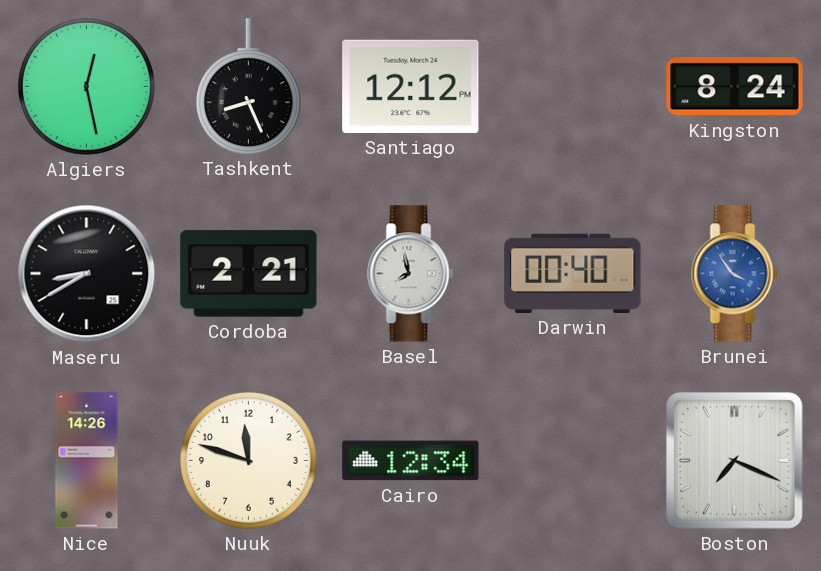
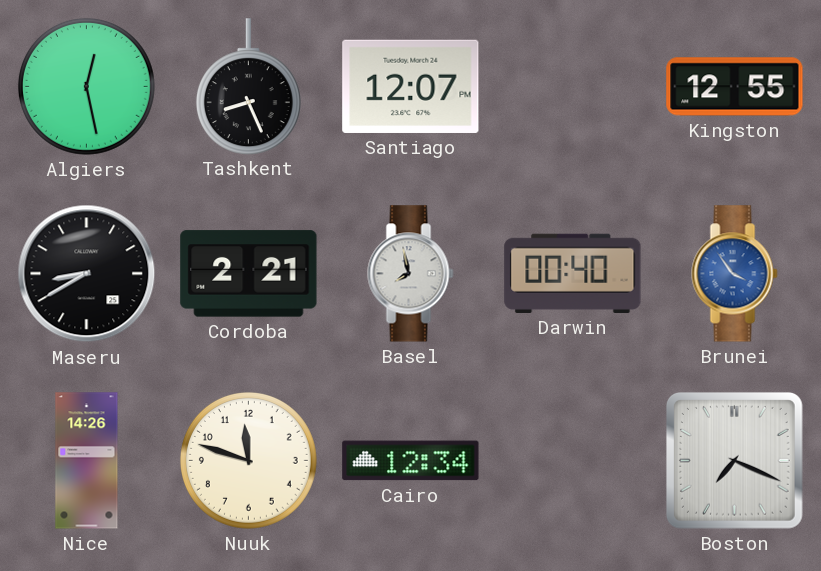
Santiago: 12:12 -> 12:07 (411, 86)
Kingston: 8:24 -> 12:55 (735, 87)
